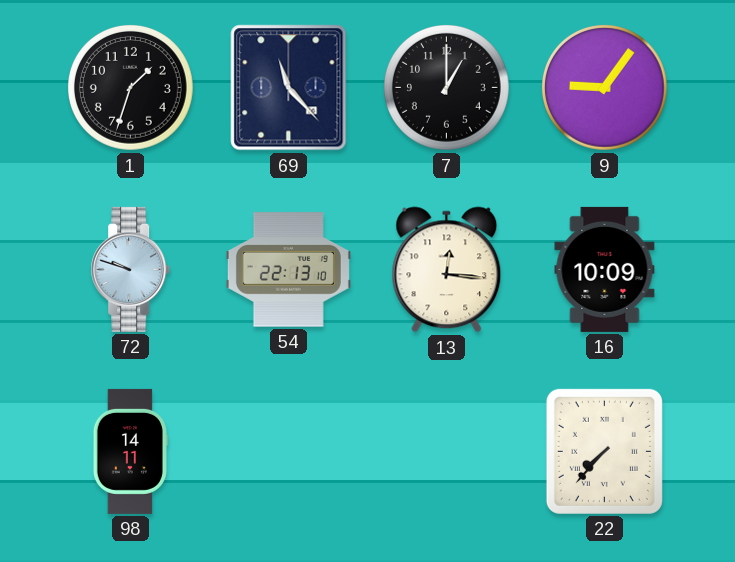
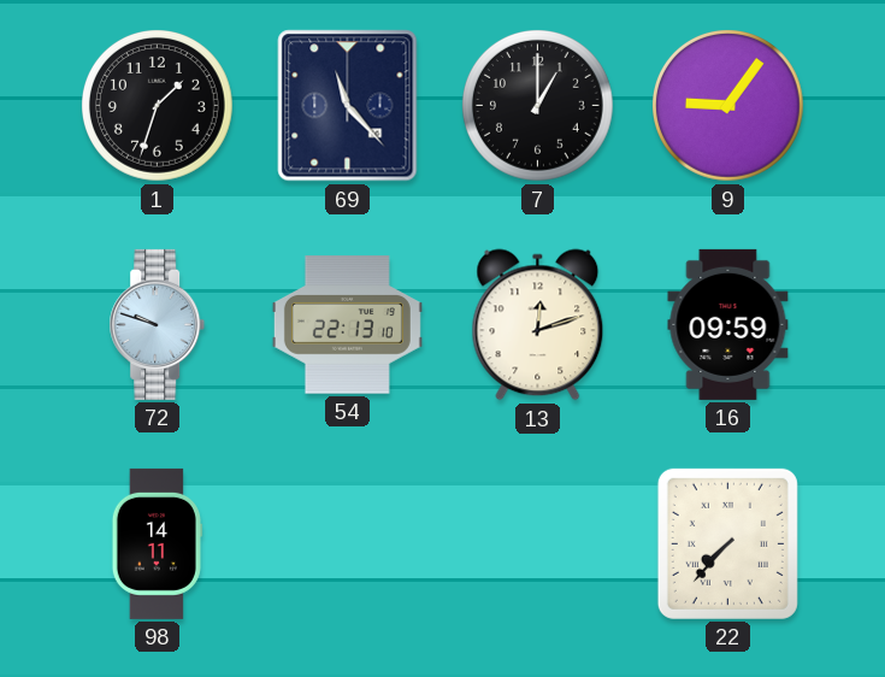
13: 12:16 -> 12:12 (538, 325)
16: 10:09 -> 09:59 (728, 324)
